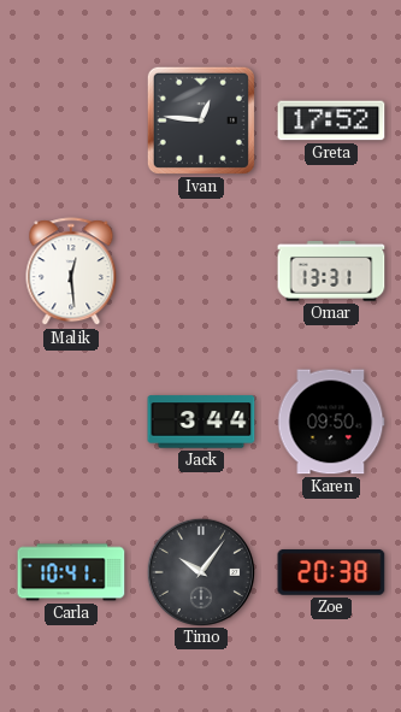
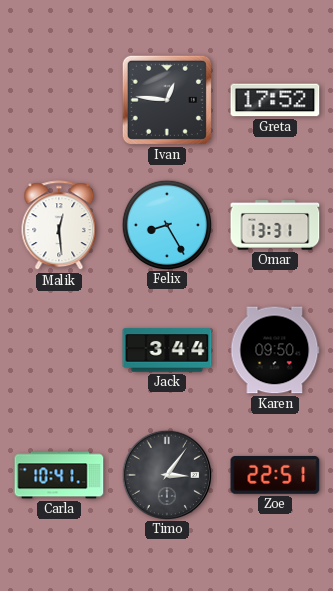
Felix: none -> 8:25 (166, 224)
Timo: 10:06 -> 3:06 (166, 474)
Zoe: 20:38 -> 22:51 (275, 475)
